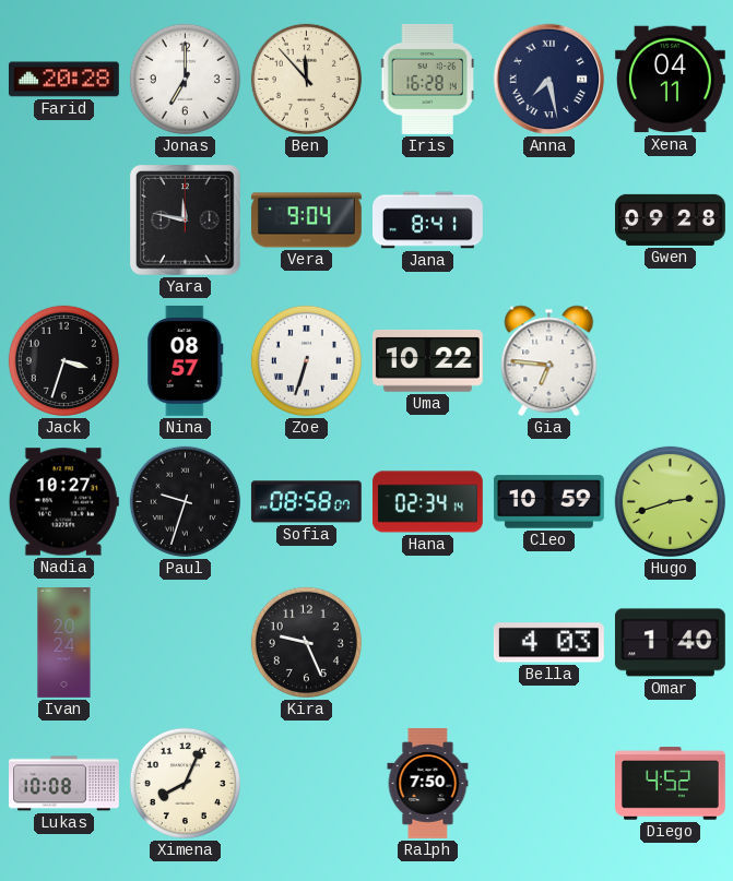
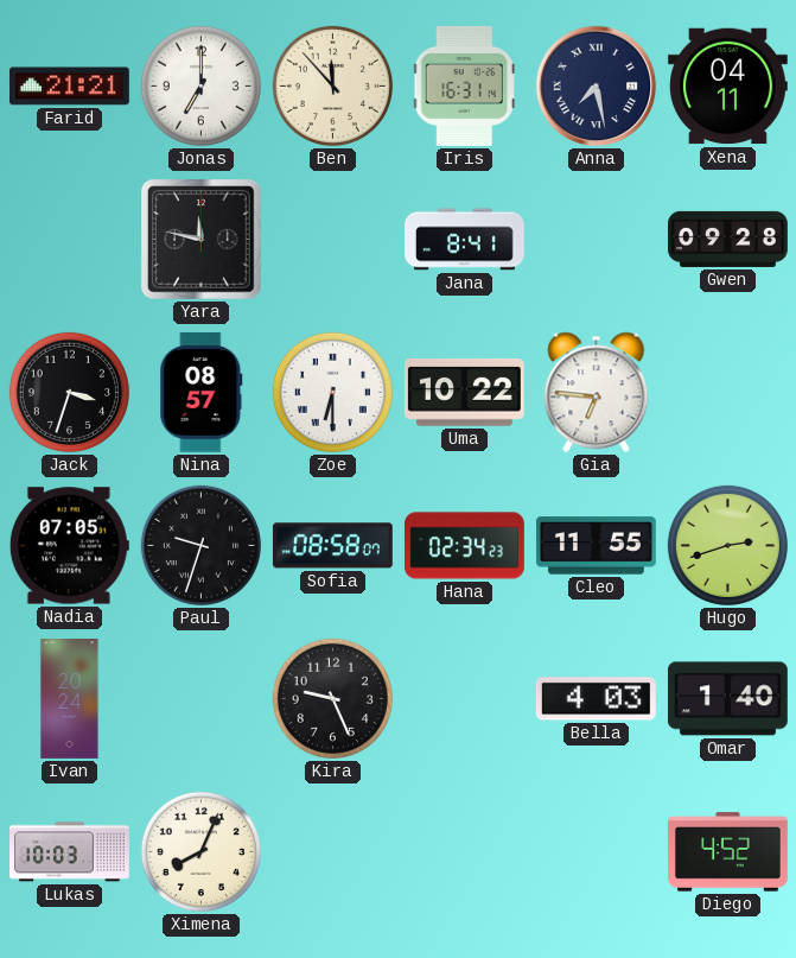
Farid: 20:28 -> 21:21 (69, 87)
Iris: 16:28 -> 16:31 (464, 85)
Vera: 9:04 -> none (306, 221)
Zoe: 6:33 -> 6:30 (332, 392)
Nadia: 10:27 -> 07:05 (69, 546)
Hana: 02:34:14 -> 02:34:23 (465, 546)
Cleo: 10:59 -> 11:55 (596, 546)
Lukas: 10:08 -> 10:03 (70, 852)
Ralph: 7:50 -> none (428, 784)
